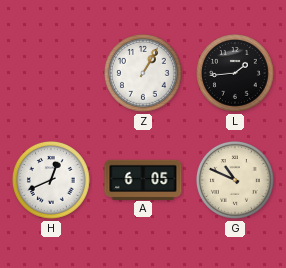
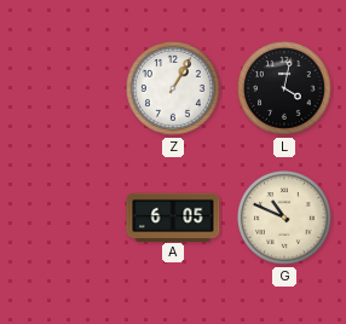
L: 1:44 -> 4:02 (286, 89)
H: 12:41 -> none (52, 181)
